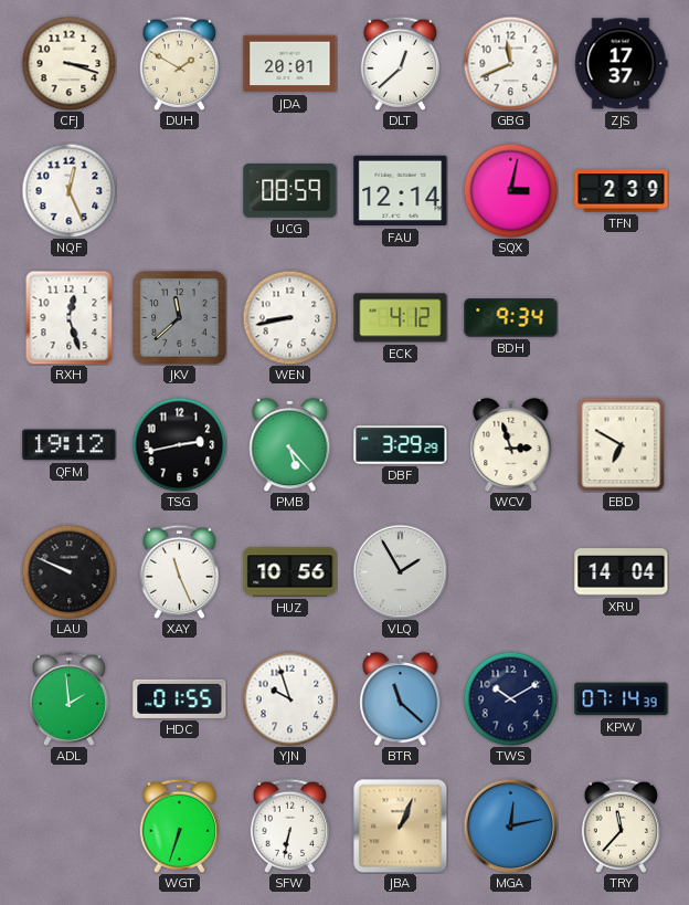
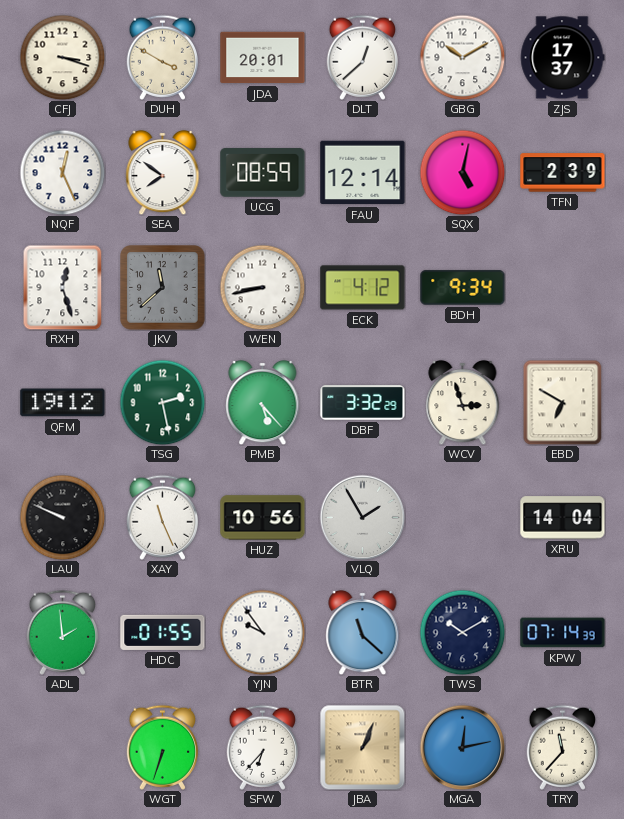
DUH: 1:50 -> 3:50 (162, 57)
GBG: 11:41 -> 10:10 (462, 57)
SEA: none -> 7:51 (163, 172)
SQX: 3:02 -> 5:02 (462, 172)
TSG: 2:43 -> 2:28 (162, 402)
TSG dial: black -> green (162, 402)
DBF: 3:29 -> 3:32 (363, 403)
YJN: 9:57 -> 9:54 (262, 632)
SFW: 6:32 -> 6:37 (262, 747)
